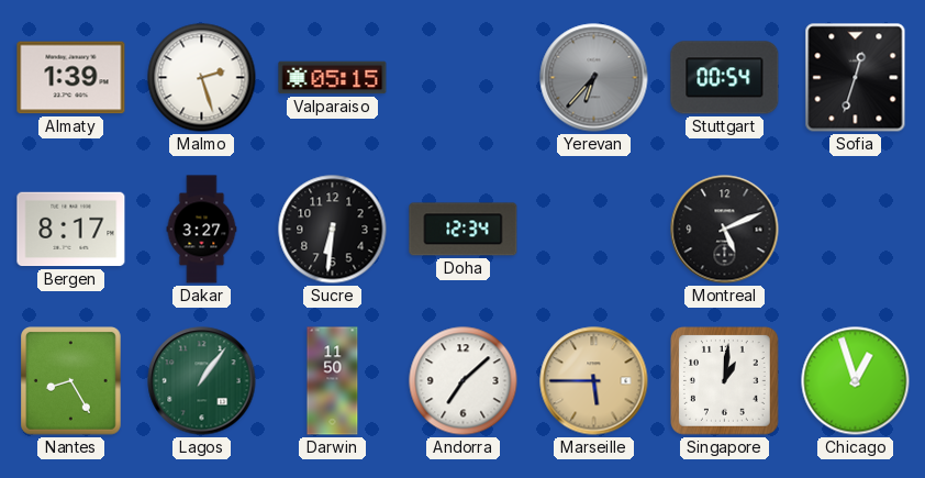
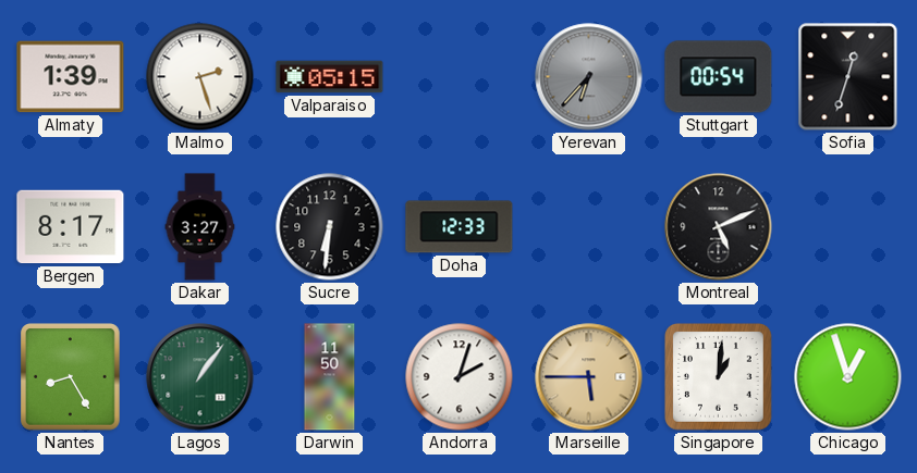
Doha: 12:34 -> 12:33 (460, 227)
Andorra: 7:08 -> 2:03 (460, 377)
